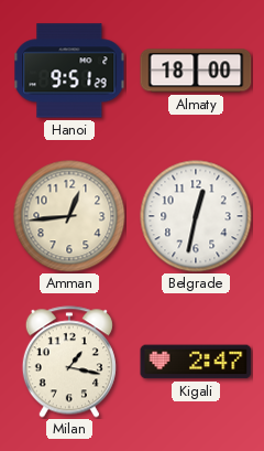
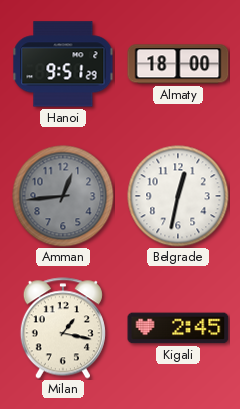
Amman dial: cream -> grey (63, 196)
Kigali: 2:47 -> 2:45 (178, 328)
